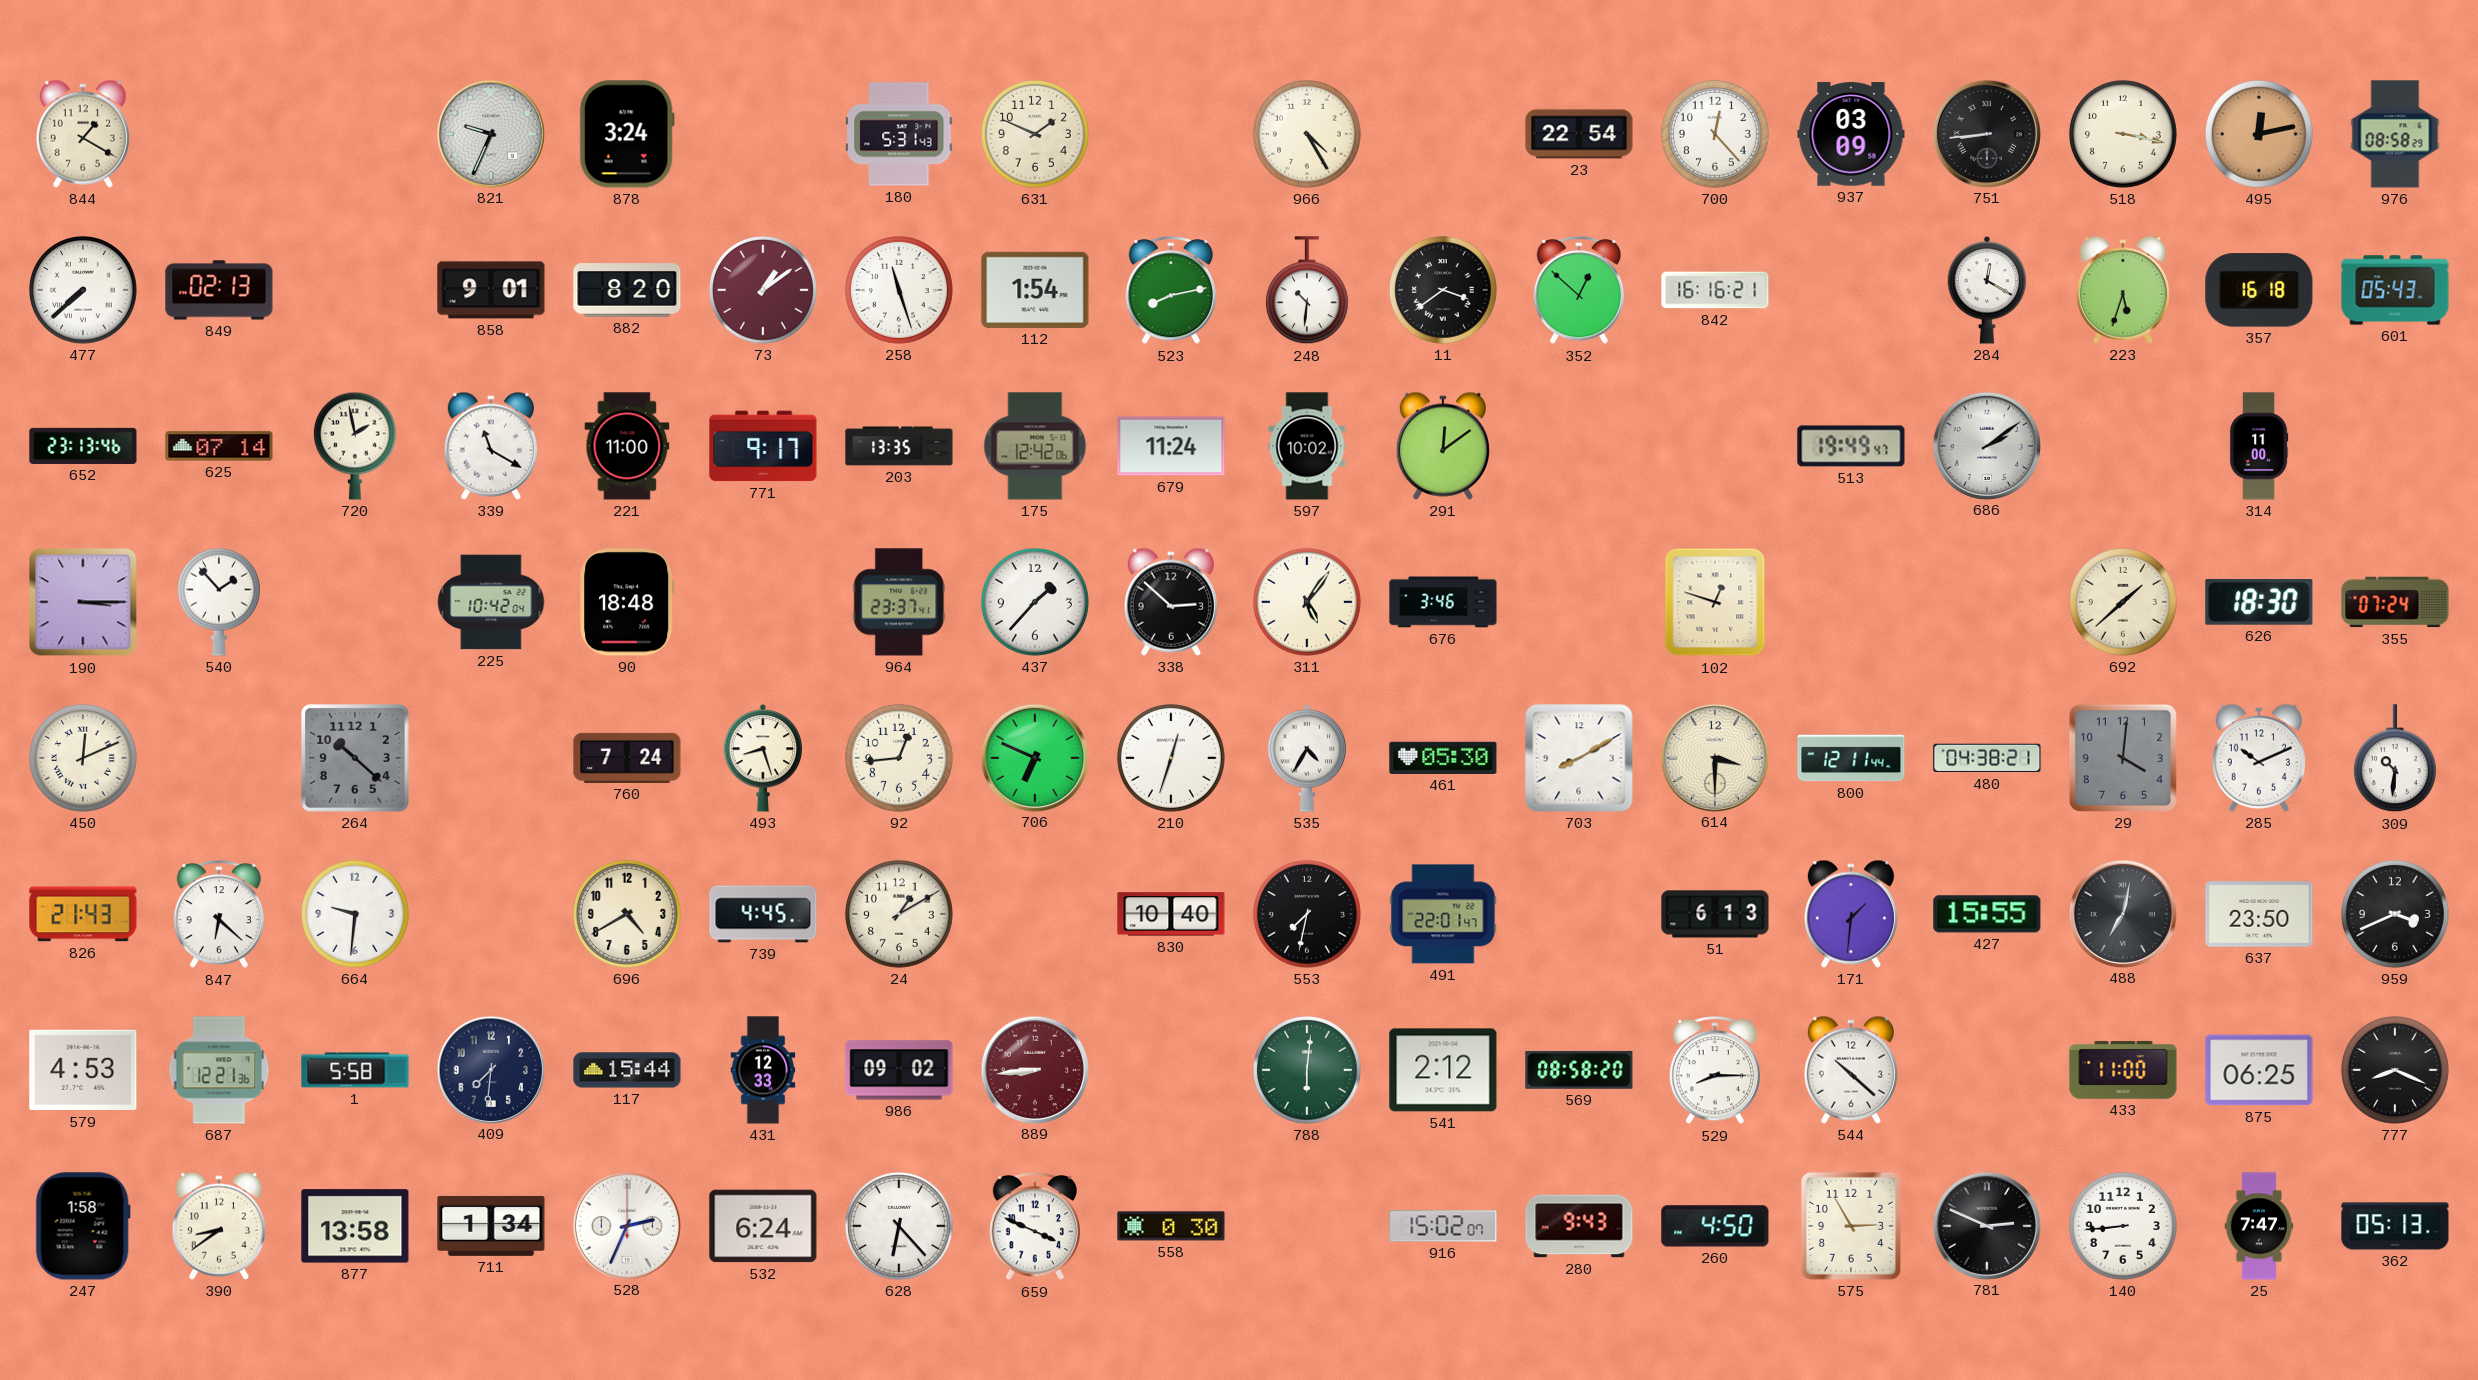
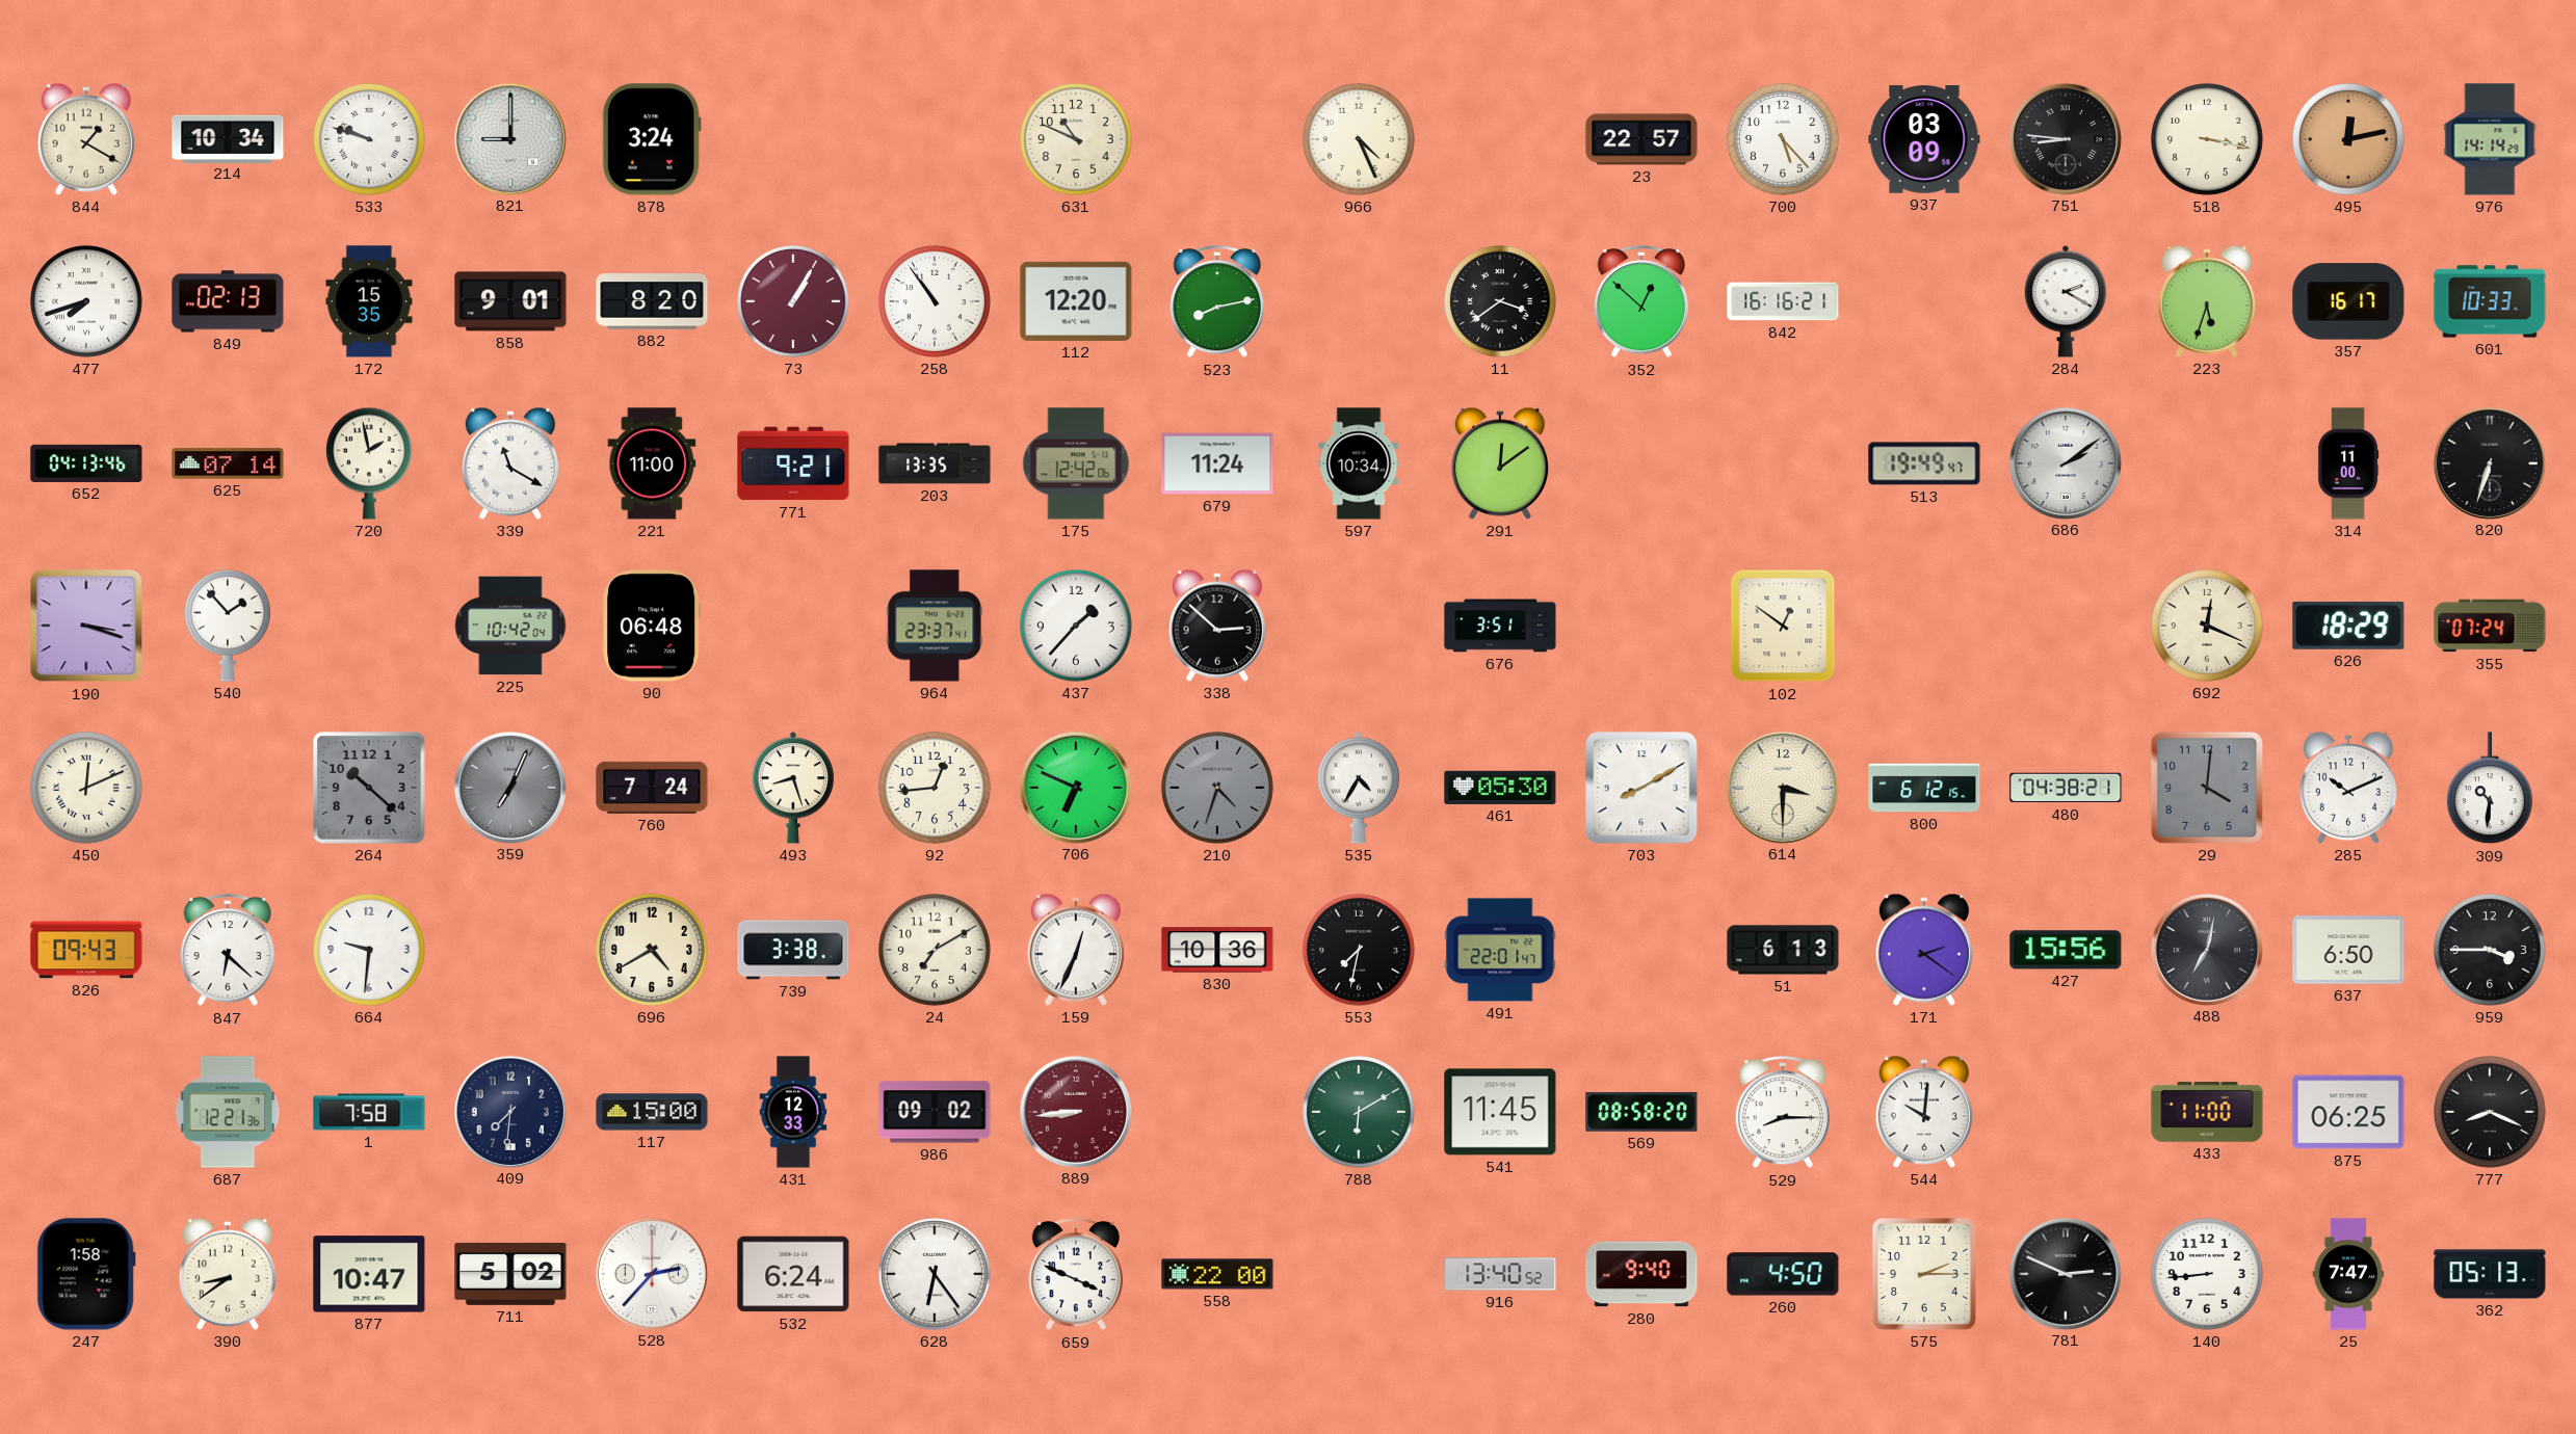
214: none -> 10:34 (228, 138)
533: none -> 9:48 (369, 139)
821: 9:34 -> 9:00 (509, 138)
180: 5:31 -> none (899, 134)
631: 1:49 -> 10:49 (1076, 139)
966: 4:25 -> 4:26 (1359, 139)
23: 22:54 -> 22:57 (1641, 139)
700: 12:23 -> 5:23 (1783, 139)
751: 8:44 -> 8:46 (2065, 138)
976: 08:58 -> 14:14 (2490, 139)
477: 7:38 -> 7:42 (86, 301)
172: none -> 15:35 (369, 301)
73: 1:09 -> 1:05 (793, 301)
258: 11:27 -> 10:54 (935, 301)
112: 1:54 -> 12:20 (1076, 301)
248: 10:31 -> none (1307, 291)
284: 12:20 -> 2:20 (2066, 301)
357: 16:18 -> 16:17 (2348, 301)
601: 05:43 -> 10:33 (2490, 301)
652: 23:13 -> 04:13 (86, 463)
771: 9:17 -> 9:21 (793, 463)
597: 10:02 -> 10:34 (1359, 463)
820: none -> 6:33 (2489, 462)
190: 3:15 -> 3:18 (86, 626)
90: 18:48 -> 06:48 (653, 626)
311: 5:06 -> none (1307, 602)
676: 3:46 -> 3:51 (1500, 626)
102: 12:48 -> 12:51 (1783, 626)
692: 1:38 -> 12:19 (2207, 626)
626: 18:30 -> 18:29 (2348, 626)
359: none -> 7:04 (509, 787)
210: 12:33 -> 4:33 (1217, 788)
210 dial: white -> grey (1217, 788)
800: 12:11 -> 6:12 (1924, 788)
826: 21:43 -> 09:43 (86, 950)
739: 4:45 -> 3:38 (793, 950)
24: 1:10 -> 7:10 (935, 950)
159: none -> 12:34 (1076, 950)
830: 10:40 -> 10:36 (1217, 950)
171: 1:31 -> 2:21 (1924, 950)
427: 15:55 -> 15:56 (2066, 950)
637: 23:50 -> 6:50 (2348, 950)
959: 3:41 -> 3:45 (2490, 950)
579: 4:53 -> none (83, 1070)
1: 5:58 -> 7:58 (369, 1112)
117: 15:44 -> 15:00 (652, 1112)
788: 6:01 -> 6:10 (1359, 1112)
541: 2:12 -> 11:45 (1500, 1112)
544: 10:22 -> 10:01 (1924, 1112)
877: 13:58 -> 10:47 (369, 1274)
711: 1:34 -> 5:02 (510, 1274)
528: 2:34 -> 2:37 (651, 1273)
628: 6:23 -> 6:24 (935, 1274)
558: 0:30 -> 22:00 (1217, 1274)
916: 15:02 -> 13:40 (1500, 1274)
280: 9:43 -> 9:40 (1641, 1274)
575: 2:55 -> 2:15 (1924, 1274)
